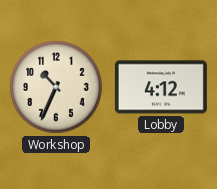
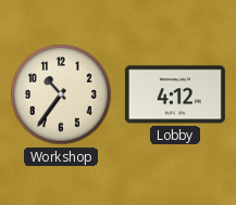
Workshop: 10:34 -> 10:36 (61, 94)
